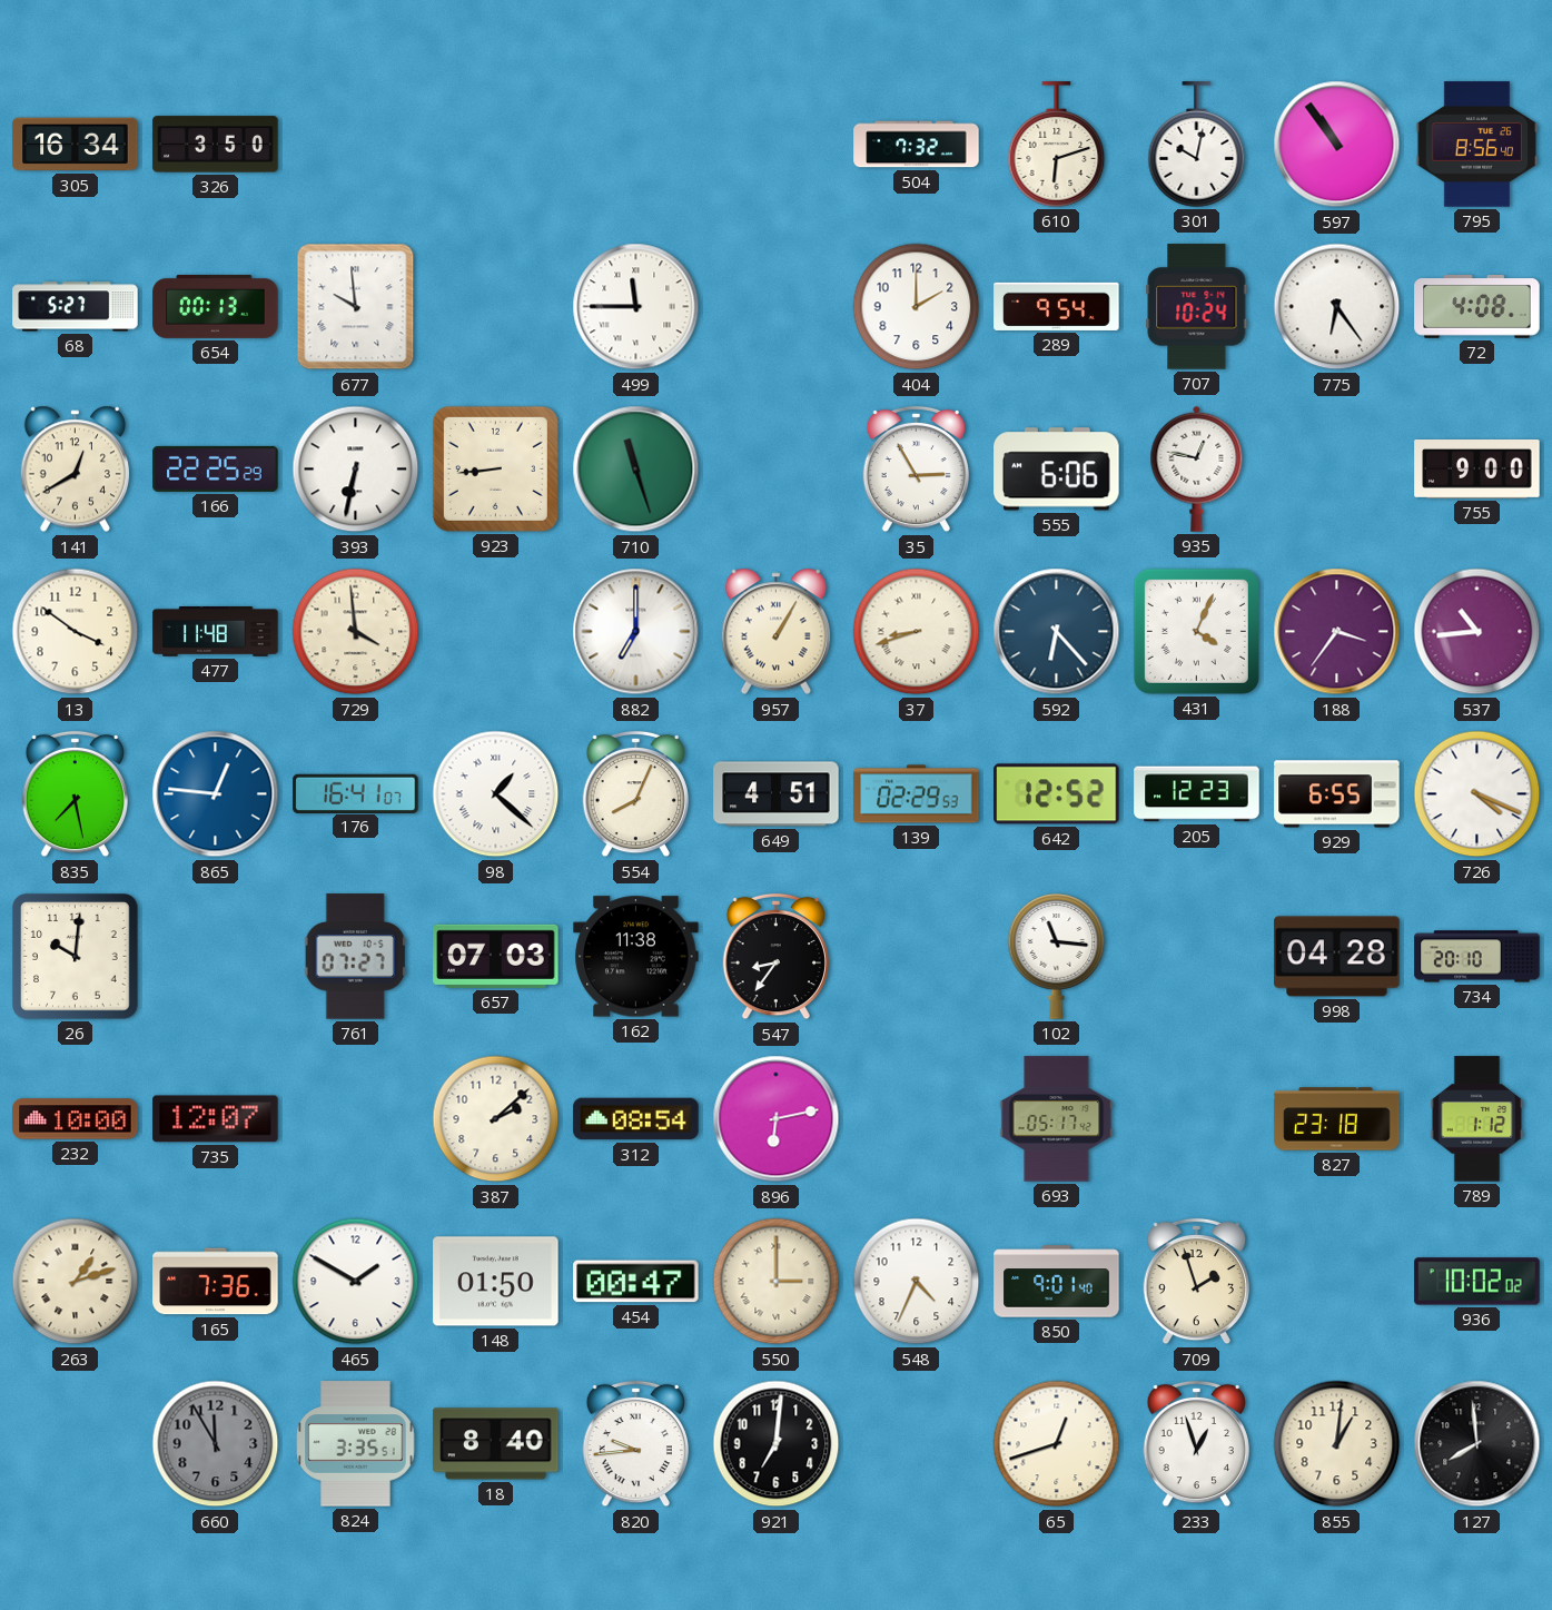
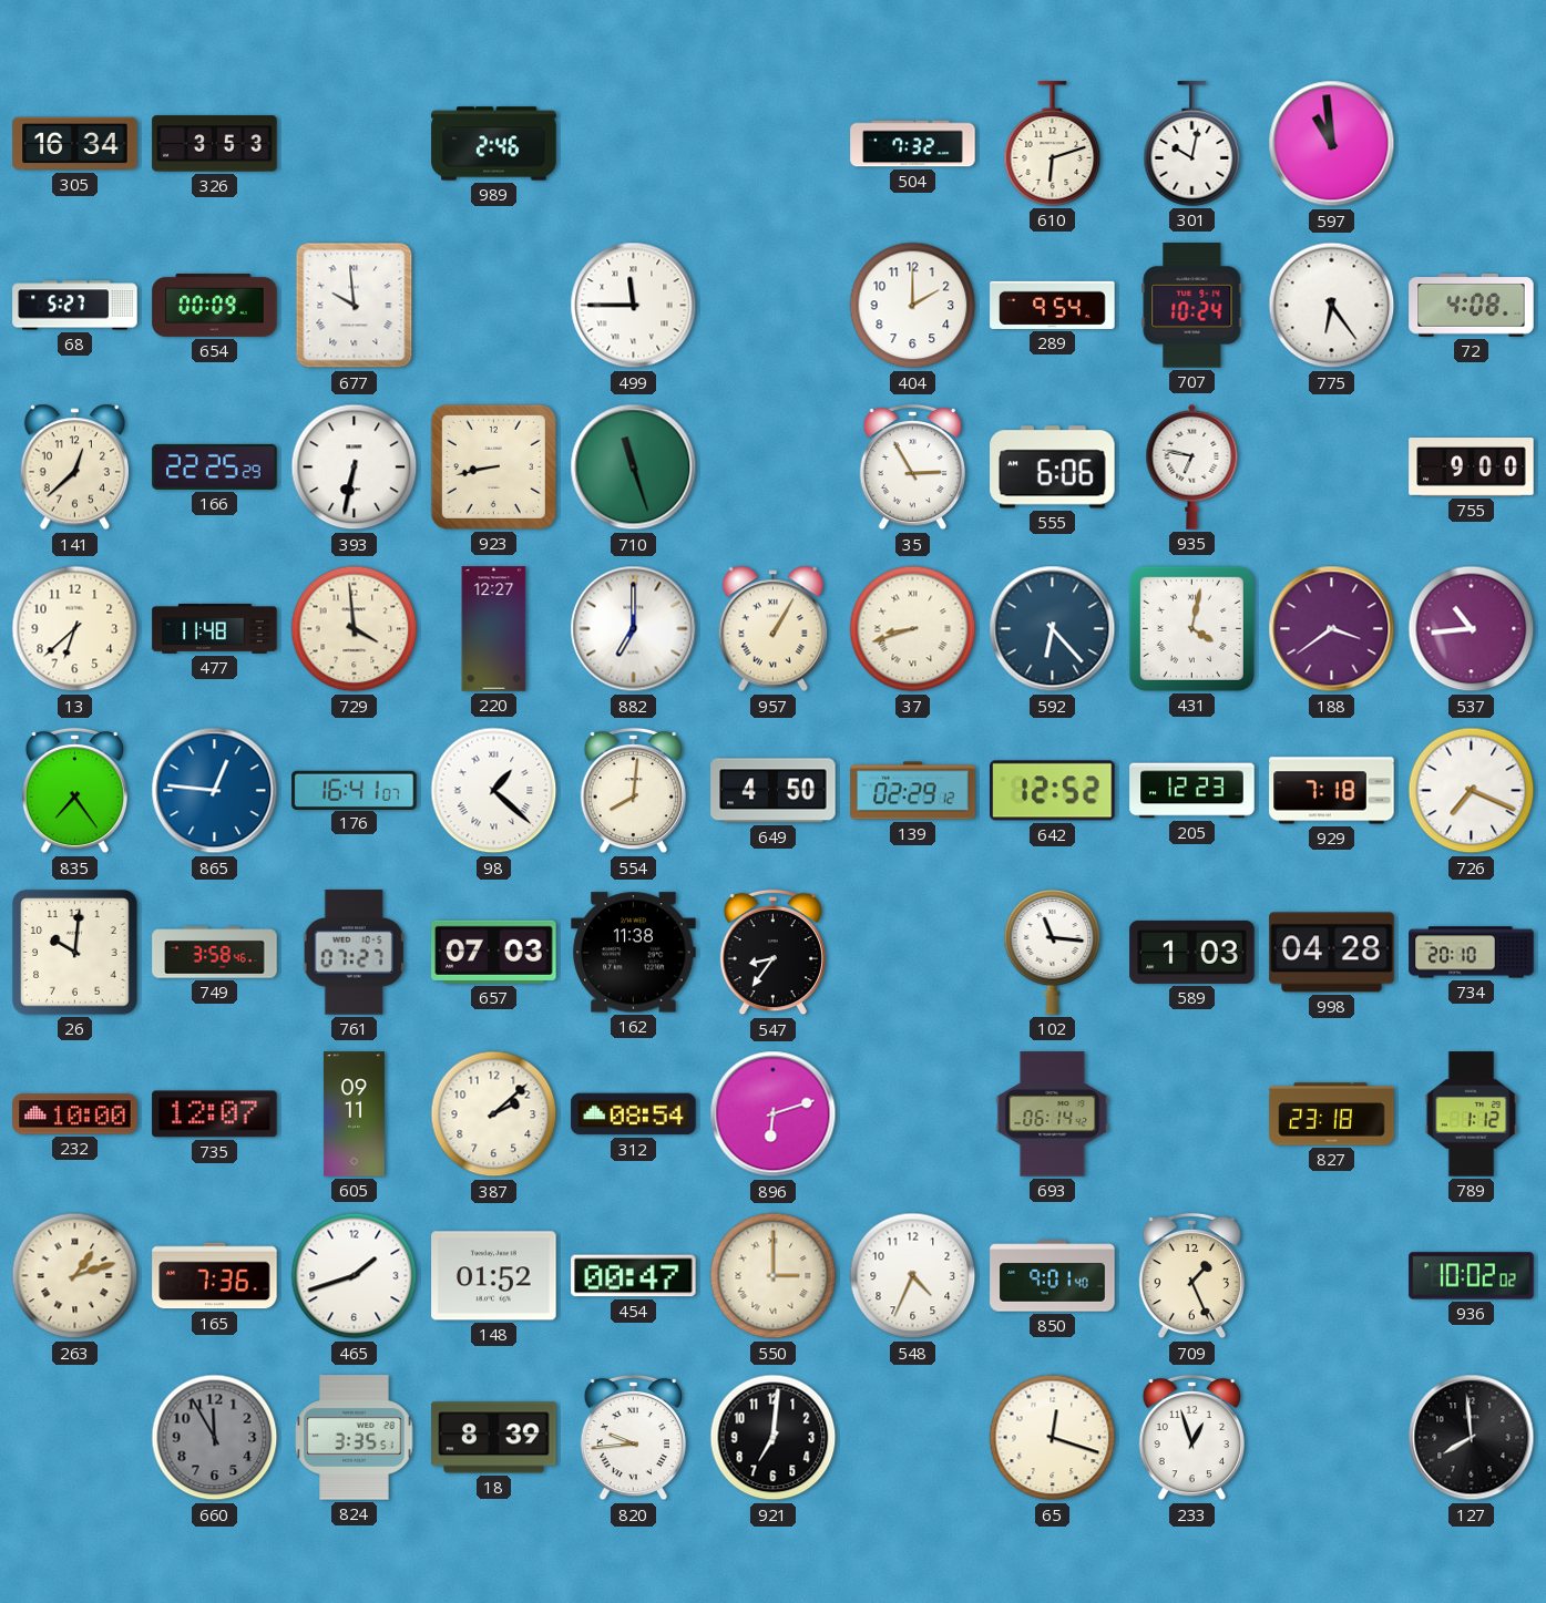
326: 3:50 -> 3:53 (215, 144)
989: none -> 2:46 (494, 144)
597: 10:54 -> 10:59 (1332, 144)
795: 8:56 -> none (1477, 145)
654: 00:13 -> 00:09 (215, 306)
141: 12:40 -> 12:38 (74, 467)
923: 8:44 -> 8:43 (493, 466)
935: 12:47 -> 6:47 (1192, 466)
13: 3:51 -> 6:38 (75, 629)
220: none -> 12:27 (494, 629)
431: 4:04 -> 4:02 (1191, 628)
188: 3:36 -> 3:39 (1332, 629)
835: 7:28 -> 7:24 (74, 791)
554: 8:04 -> 8:01 (633, 791)
649: 4:51 -> 4:50 (774, 791)
139: 02:29:53 -> 02:29:12 (913, 791)
929: 6:55 -> 7:18 (1332, 791)
726: 4:19 -> 7:19 (1472, 791)
749: none -> 3:58 (215, 953)
589: none -> 1:03 (1192, 952)
605: none -> 09:11 (354, 1114)
896: 6:13 -> 6:12 (774, 1114)
693: 05:17 -> 06:14 (1053, 1114)
465: 1:50 -> 1:42 (355, 1276)
148: 01:50 -> 01:52 (494, 1276)
709: 1:57 -> 1:26 (1191, 1276)
18: 8:40 -> 8:39 (494, 1438)
65: 12:42 -> 12:18 (1053, 1438)
855: 1:01 -> none (1337, 1444)
